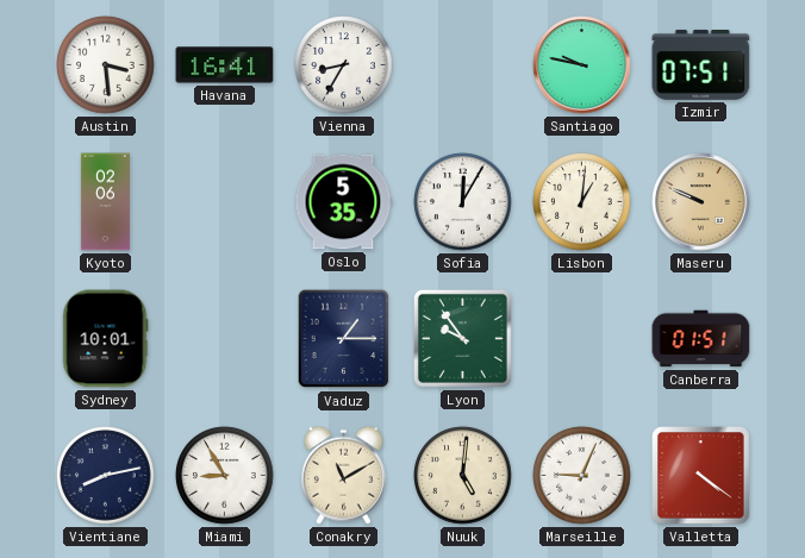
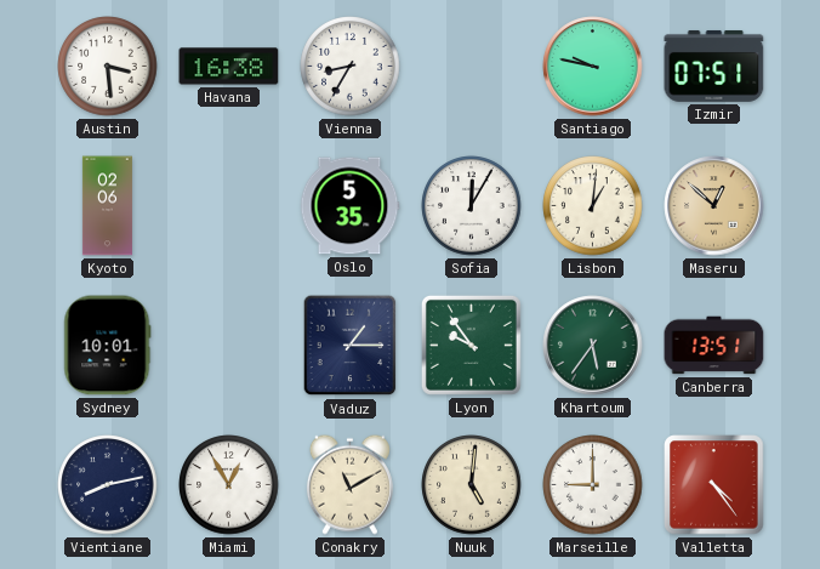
Havana: 16:41 -> 16:38 (229, 67)
Maseru: 9:49 -> 12:52 (714, 206)
Khartoum: none -> 5:36 (593, 346)
Canberra: 01:51 -> 13:51 (714, 346)
Miami: 8:55 -> 12:55 (229, 485)
Marseille: 9:04 -> 9:00 (593, 485)
Valletta: 4:21 -> 4:24 (714, 485)
